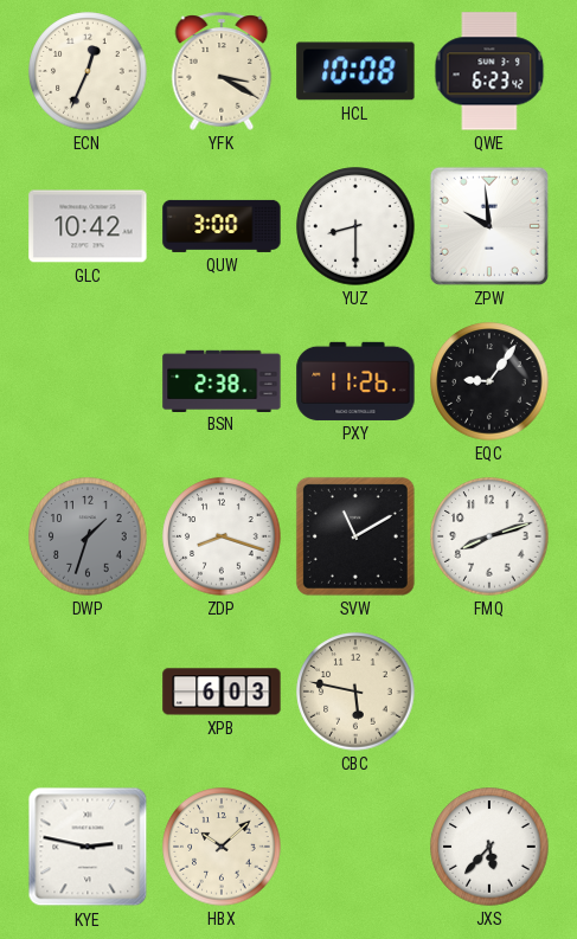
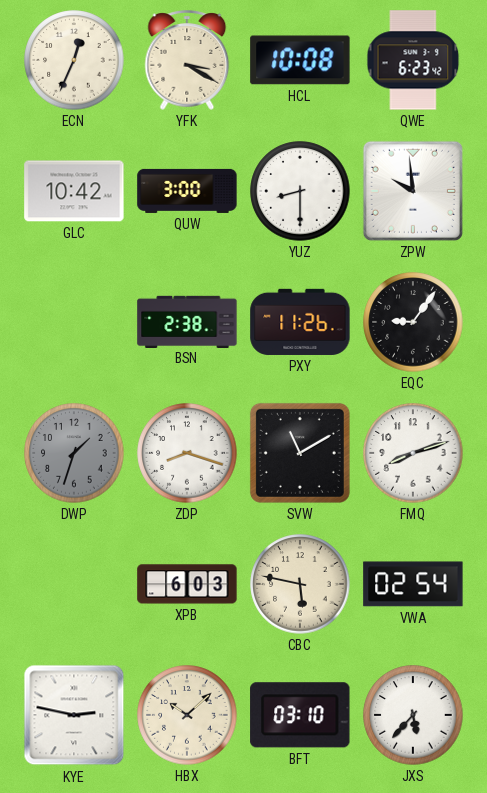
VWA: none -> 02:54 (413, 584)
BFT: none -> 03:10 (300, 715)
